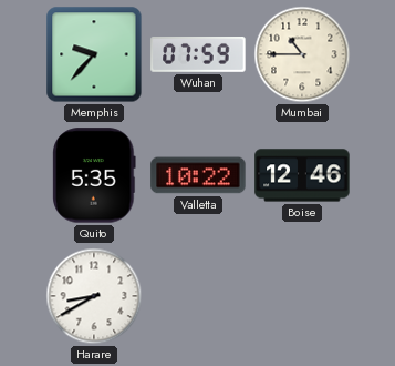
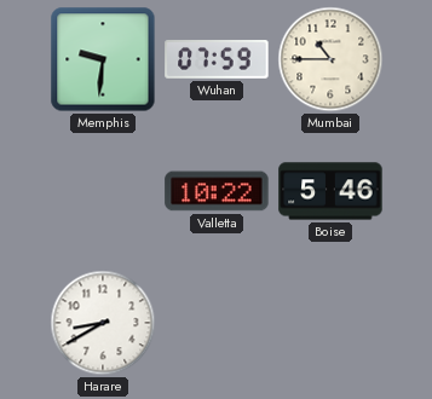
Memphis: 9:37 -> 9:31 (103, 59)
Quito: 5:35 -> none (94, 175)
Boise: 12:46 -> 5:46 (330, 191)
